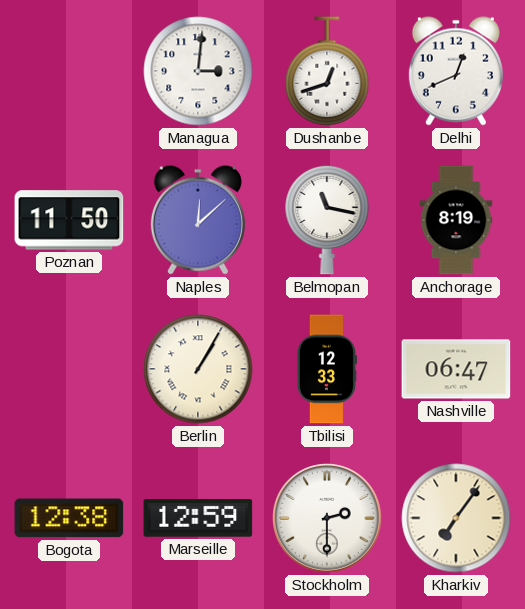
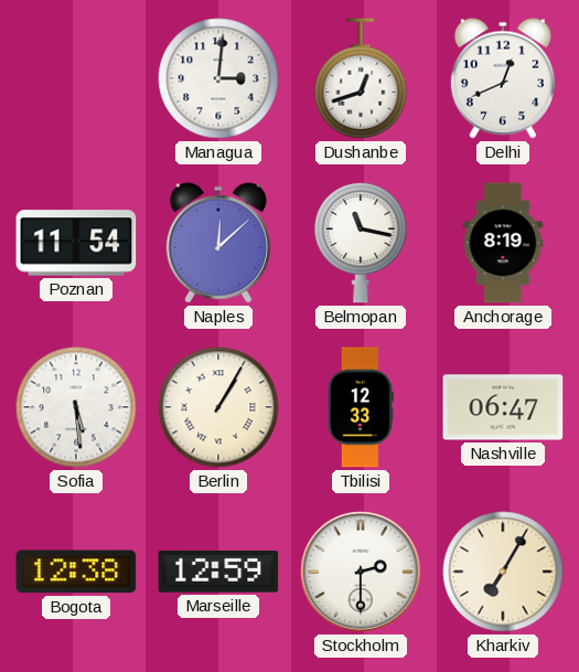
Poznan: 11:50 -> 11:54 (76, 243)
Sofia: none -> 5:29 (76, 407)
Kharkiv: 7:06 -> 7:05 (503, 572)
